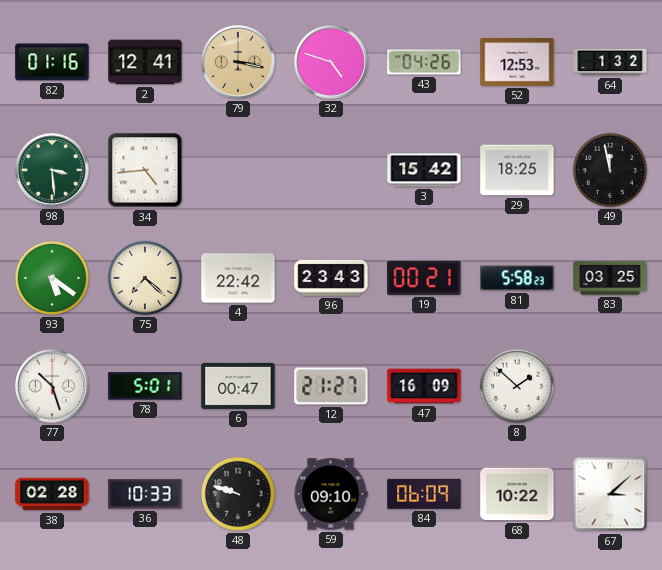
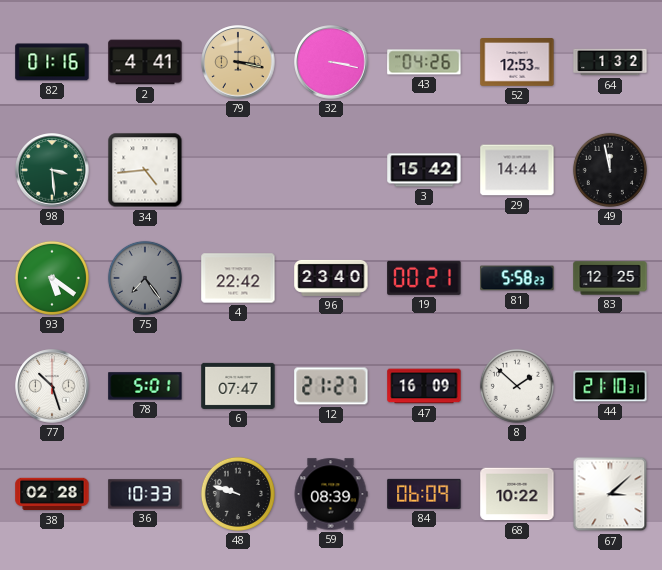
2: 12:41 -> 4:41 (145, 62)
32: 4:48 -> 3:17 (331, 62)
29: 18:25 -> 14:44 (517, 170)
75: 7:22 -> 7:24 (145, 278)
75 dial: cream -> grey (145, 278)
96: 23:43 -> 23:40 (331, 278)
83: 03:25 -> 12:25 (610, 278)
6: 00:47 -> 07:47 (238, 386)
44: none -> 21:10 (610, 386)
59: 09:10 -> 08:39 (331, 494)
